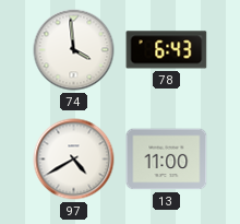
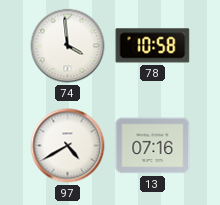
78: 6:43 -> 10:58 (153, 46)
13: 11:00 -> 07:16 (153, 146)
